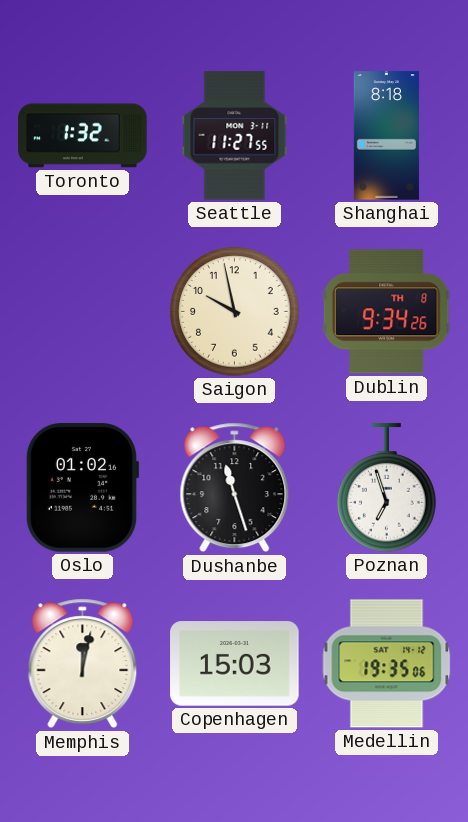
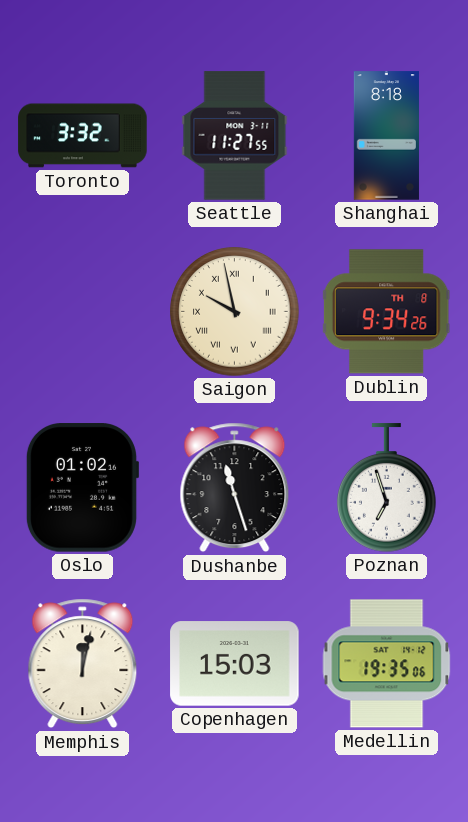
Toronto: 1:32 -> 3:32 (83, 136)
Saigon numerals: Arabic -> Roman (235, 312)
